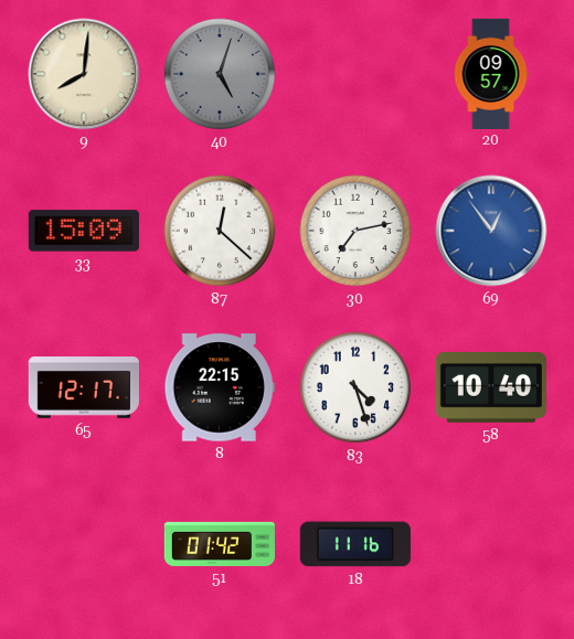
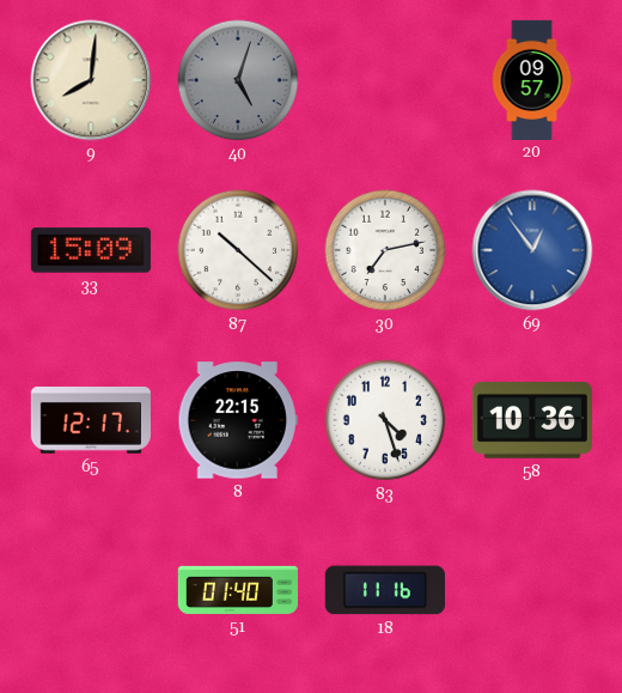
87: 12:22 -> 10:22 (238, 250)
58: 10:40 -> 10:36 (532, 421)
51: 01:42 -> 01:40 (237, 590)
